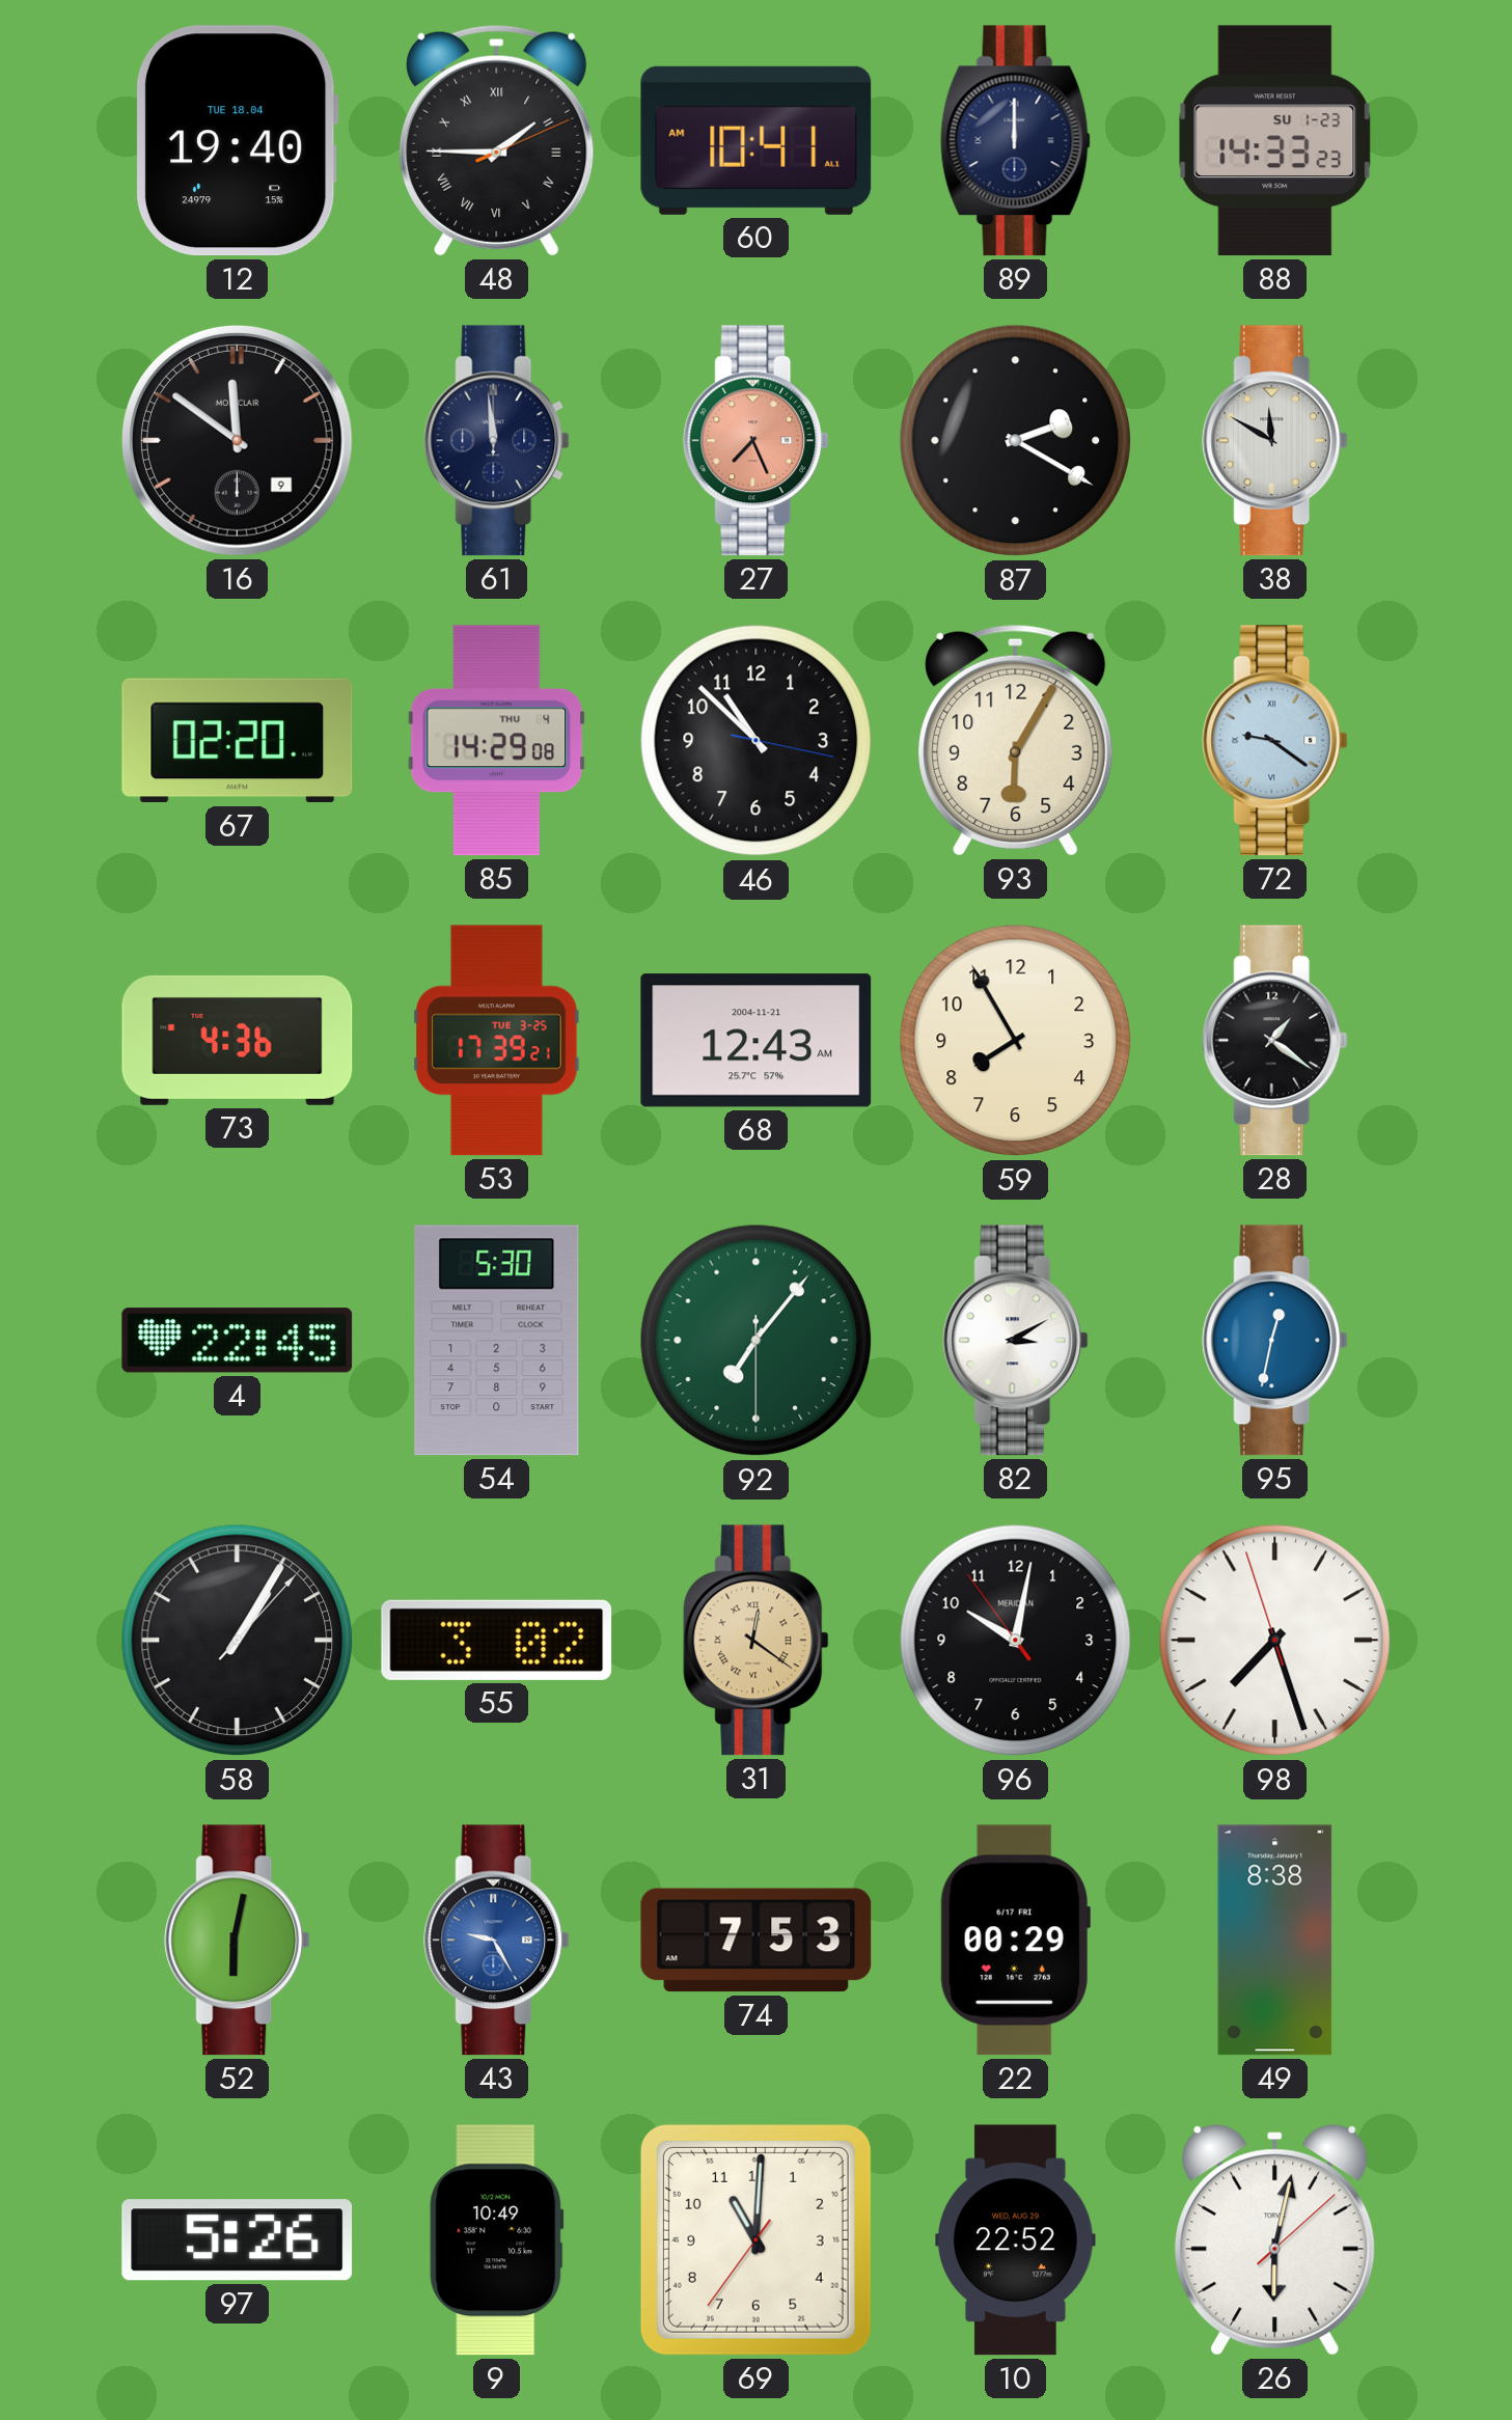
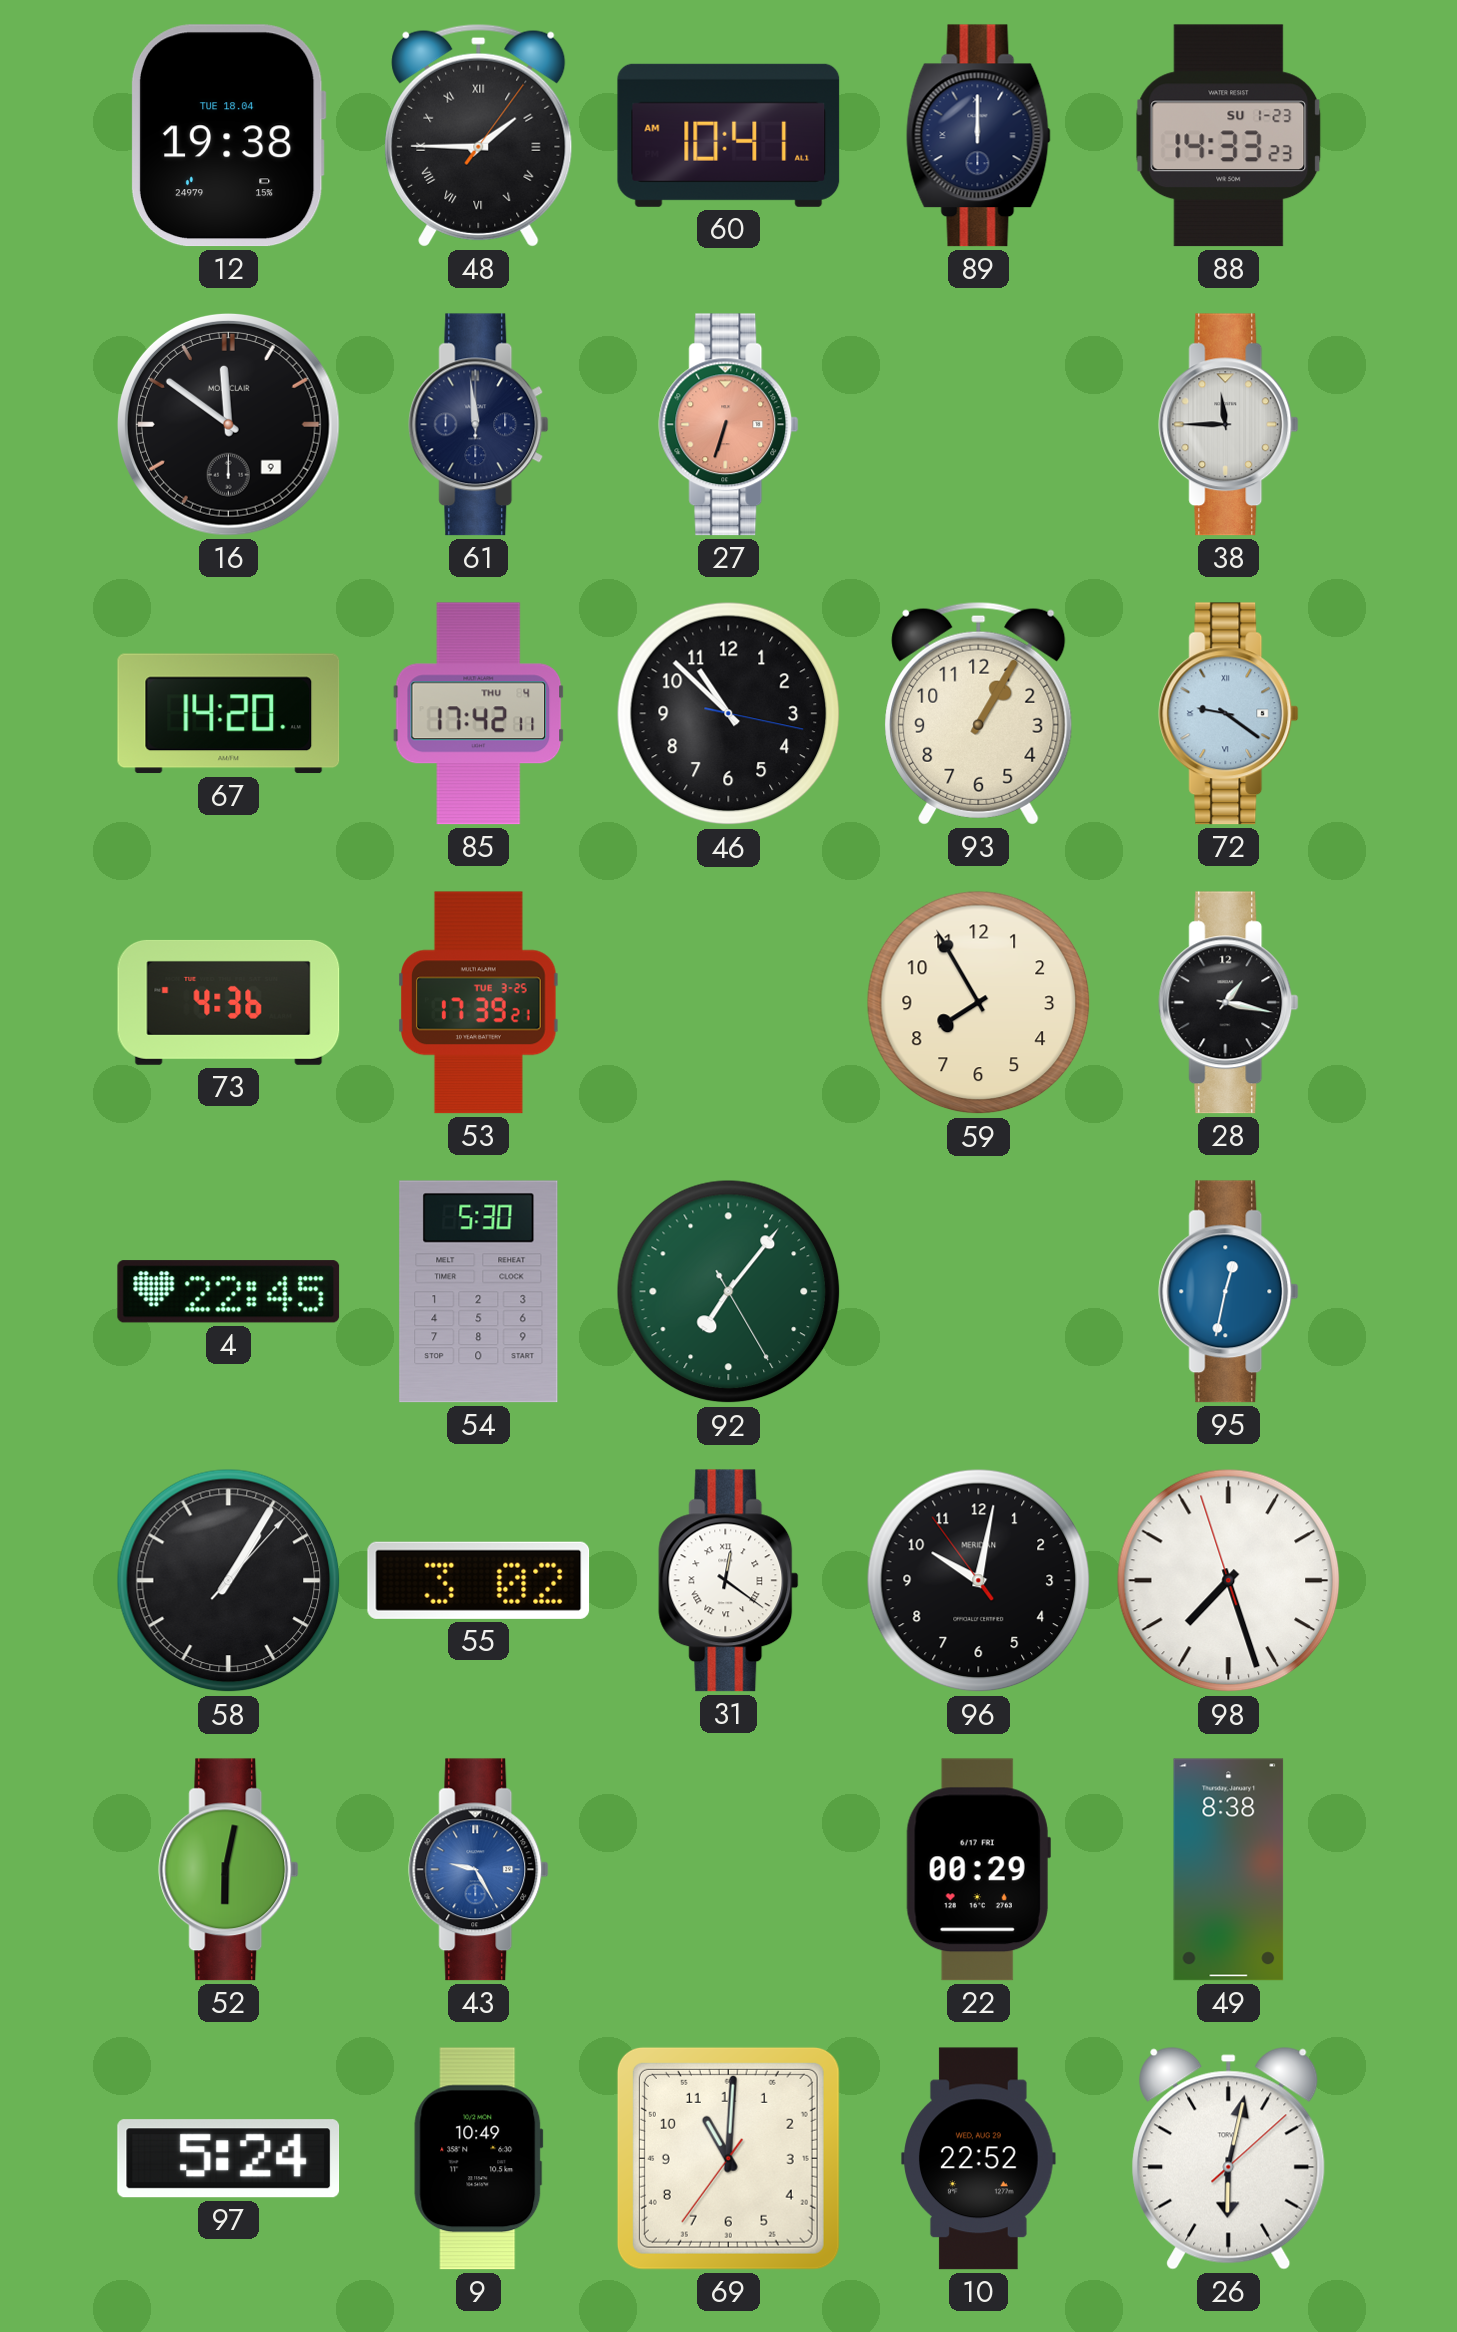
12: 19:40 -> 19:38 (228, 136)
48: 1:45:11 -> 1:45:06 (479, 135)
27: 7:26 -> 6:33 (729, 425)
87: 2:20 -> none (1016, 441)
38: 11:50 -> 11:45 (1229, 425)
67: 02:20 -> 14:20 (229, 714)
85: 14:29 -> 17:42 (479, 714)
93: 6:05 -> 1:05 (979, 713)
68: 12:43 -> none (757, 1041)
28: 1:21 -> 1:17 (1229, 1003)
92: 7:06:30 -> 7:06:25 (729, 1292)
82: 3:10 -> none (1016, 1341)
31 dial: champagne -> white (729, 1581)
74: 7:53 -> none (757, 1941)
97: 5:26 -> 5:24 (229, 2159)
